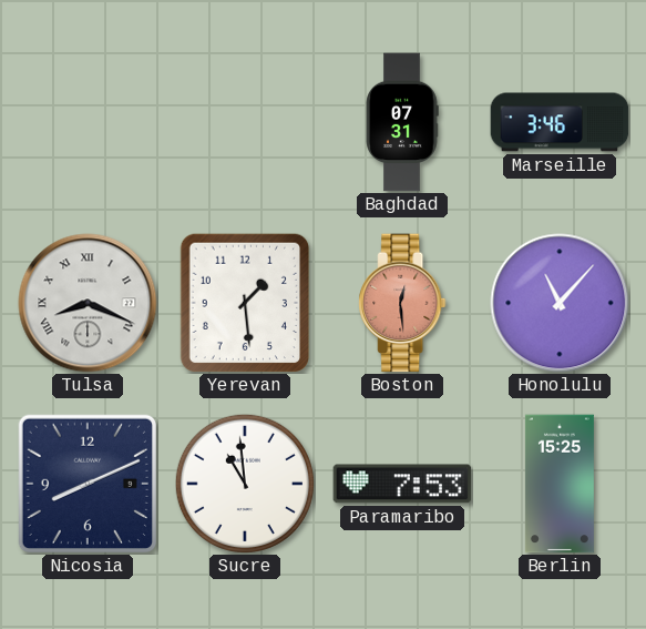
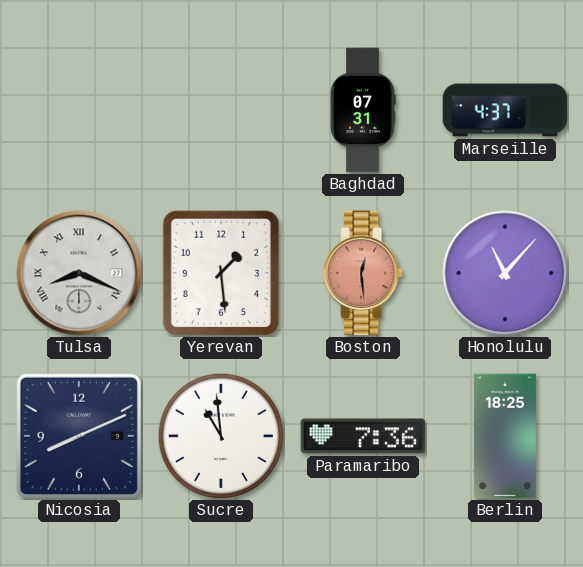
Marseille: 3:46 -> 4:37 (505, 110)
Paramaribo: 7:53 -> 7:36 (363, 436)
Berlin: 15:25 -> 18:25 (505, 436)
